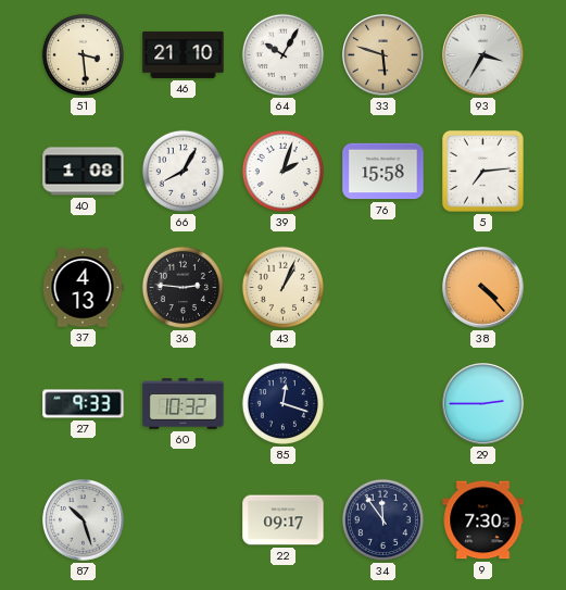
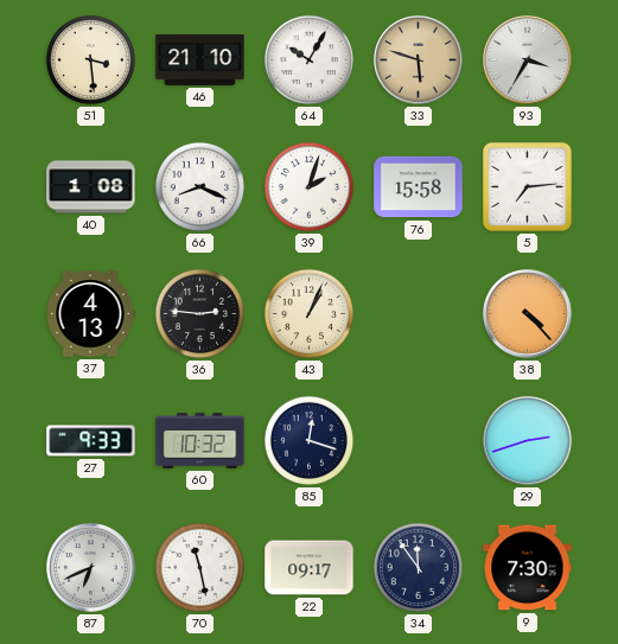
66: 8:05 -> 8:19 (199, 186)
29: 2:45 -> 2:42 (528, 441)
87: 10:27 -> 6:41 (91, 568)
70: none -> 11:28 (199, 567)
